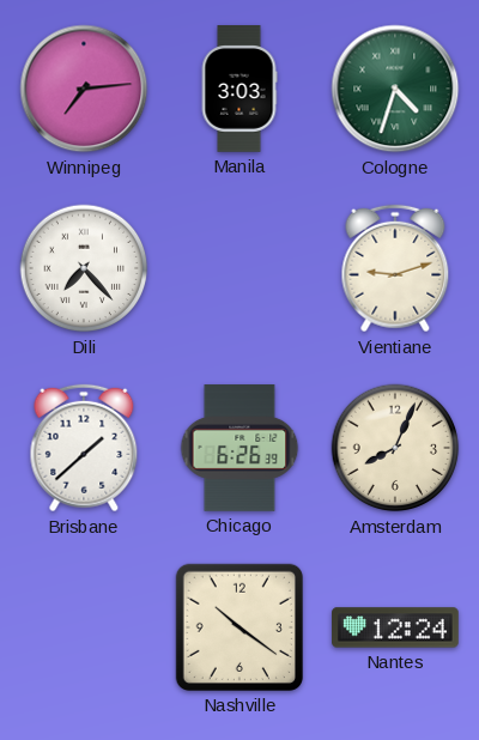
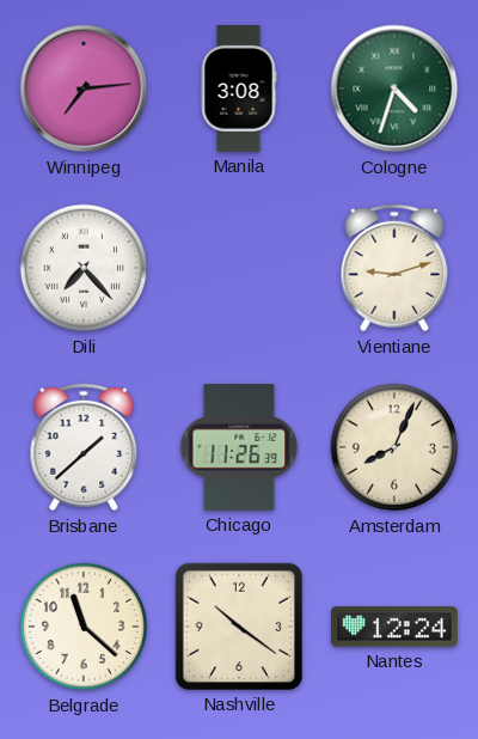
Manila: 3:03 -> 3:08 (239, 88)
Chicago: 6:26 -> 11:26 (239, 447)
Belgrade: none -> 11:22 (84, 627)
